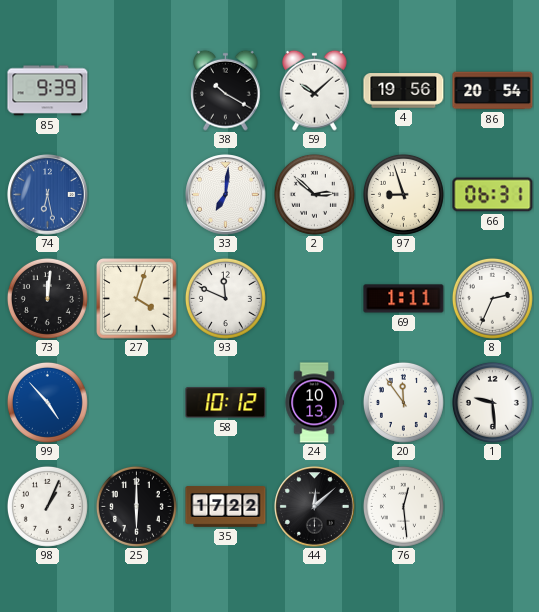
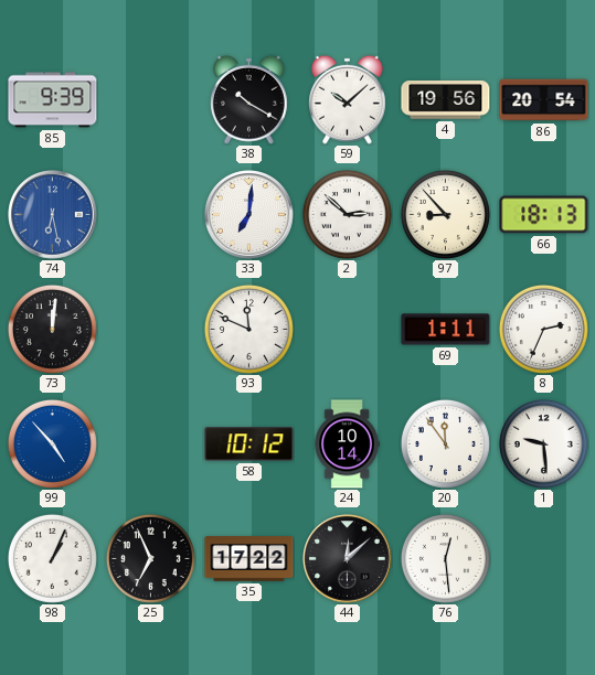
97: 8:57 -> 8:53 (445, 214)
66: 06:31 -> 18:13 (544, 215)
27: 4:03 -> none (137, 299)
24: 10:13 -> 10:14 (347, 444)
25: 6:00 -> 6:56 (150, 558)
